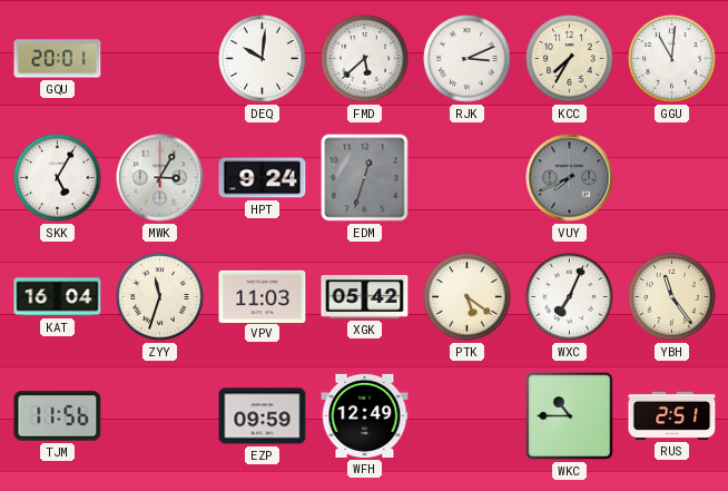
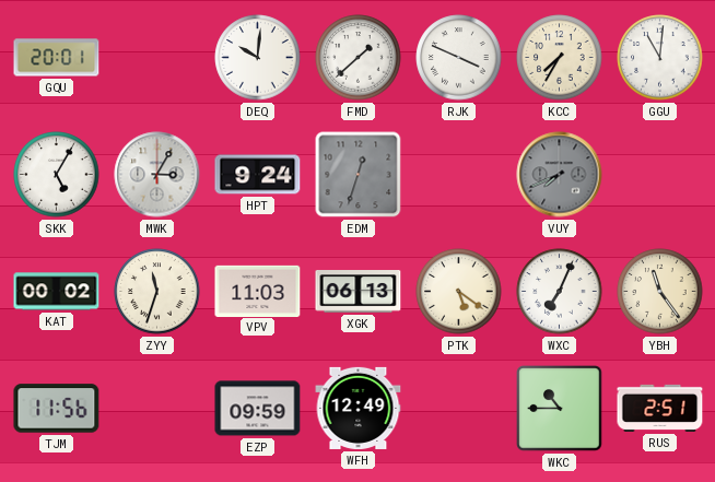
FMD: 5:38 -> 1:38 (359, 58)
RJK: 3:11 -> 3:49 (459, 58)
KAT: 16:04 -> 00:02 (57, 292)
XGK: 05:42 -> 06:13 (359, 292)
